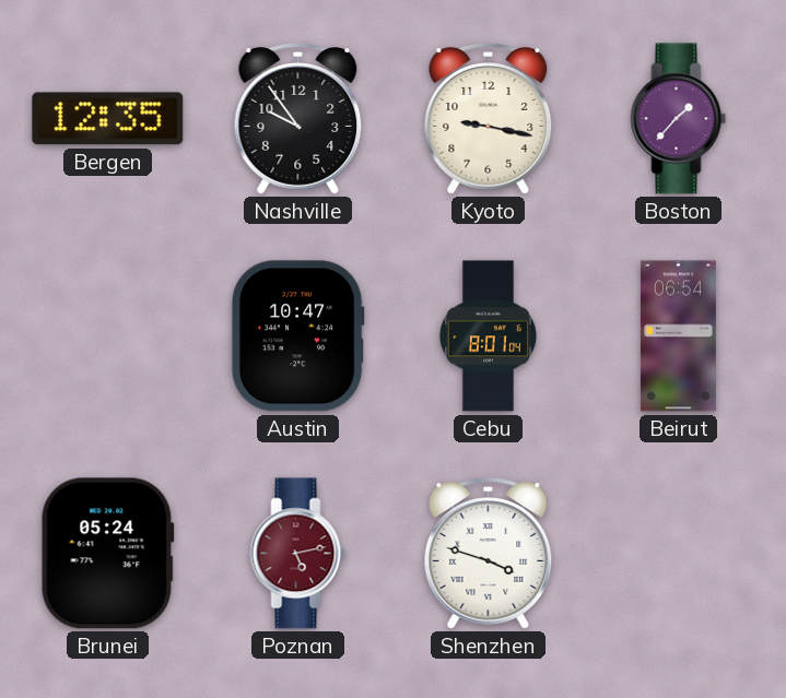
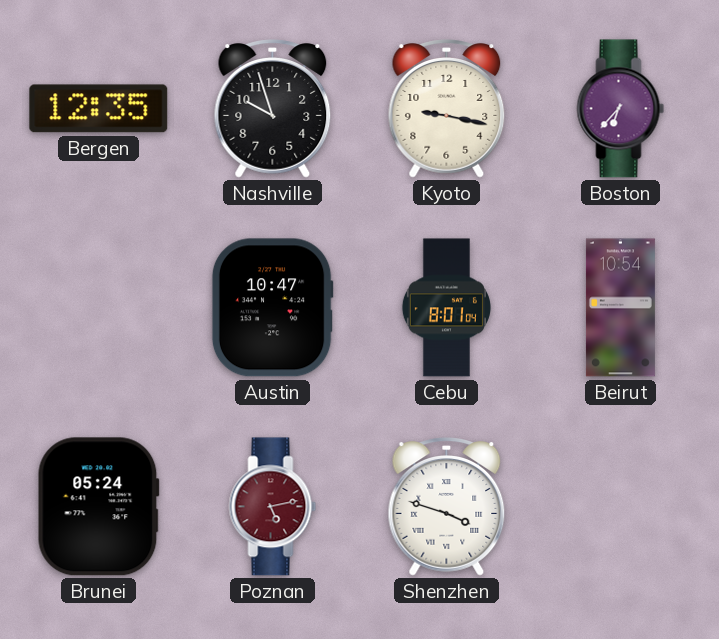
Nashville: 9:54 -> 9:57 (273, 109)
Boston: 1:37 -> 6:37 (621, 109)
Beirut: 06:54 -> 10:54 (620, 308)
